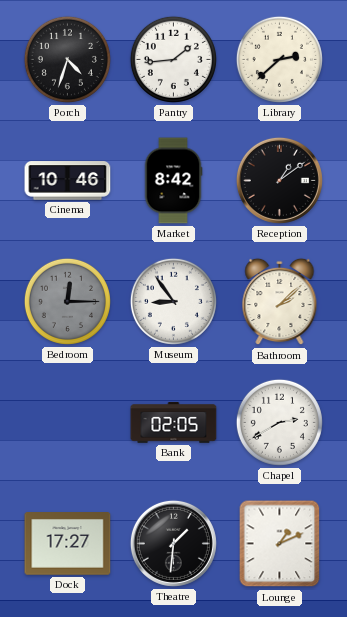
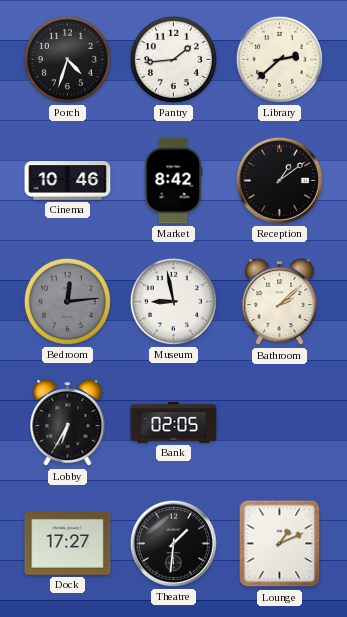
Bedroom: 12:15 -> 12:14 (67, 301)
Museum: 8:54 -> 8:58 (173, 301)
Lobby: none -> 6:35 (68, 423)
Chapel: 2:40 -> none (279, 422)
